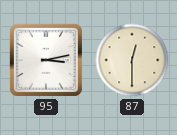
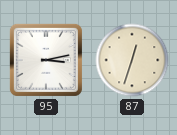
87: 12:30 -> 12:33 (132, 60)
